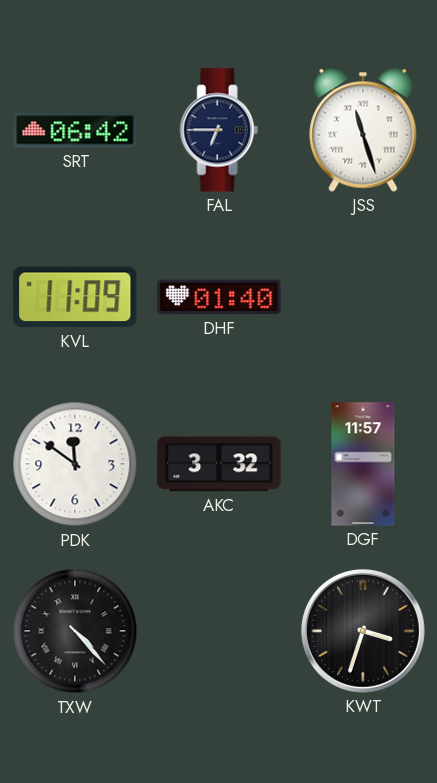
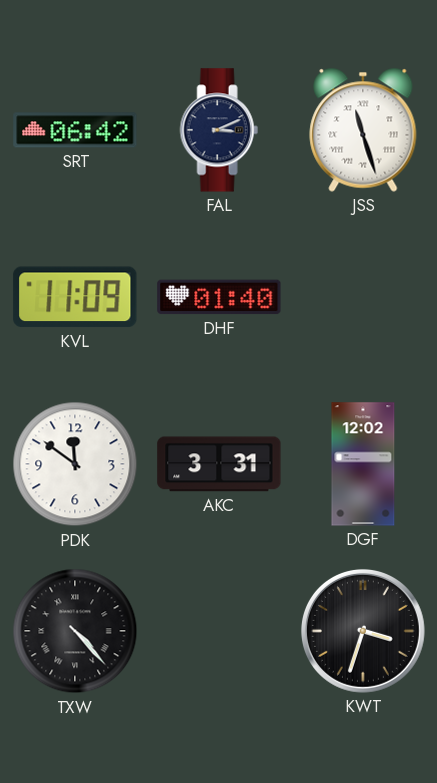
FAL: 6:45 -> 3:11 (219, 130)
AKC: 3:32 -> 3:31 (219, 464)
DGF: 11:57 -> 12:02 (363, 464)
